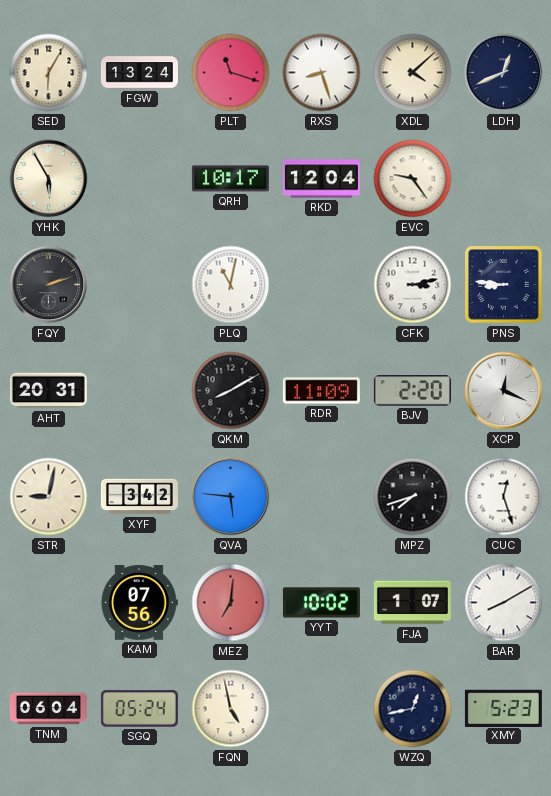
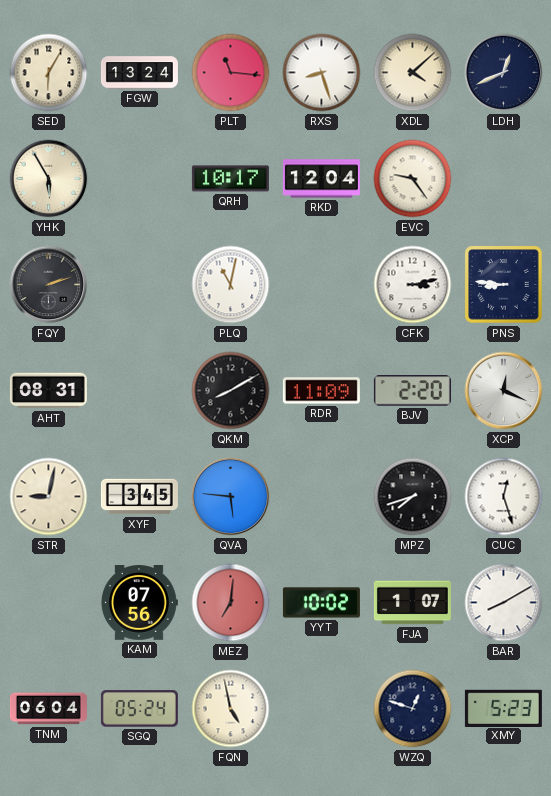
PLT: 11:18 -> 11:16 (231, 73)
AHT: 20:31 -> 08:31 (48, 391)
XYF: 3:42 -> 3:45 (139, 497)
WZQ: 12:43 -> 12:48 (413, 709)
